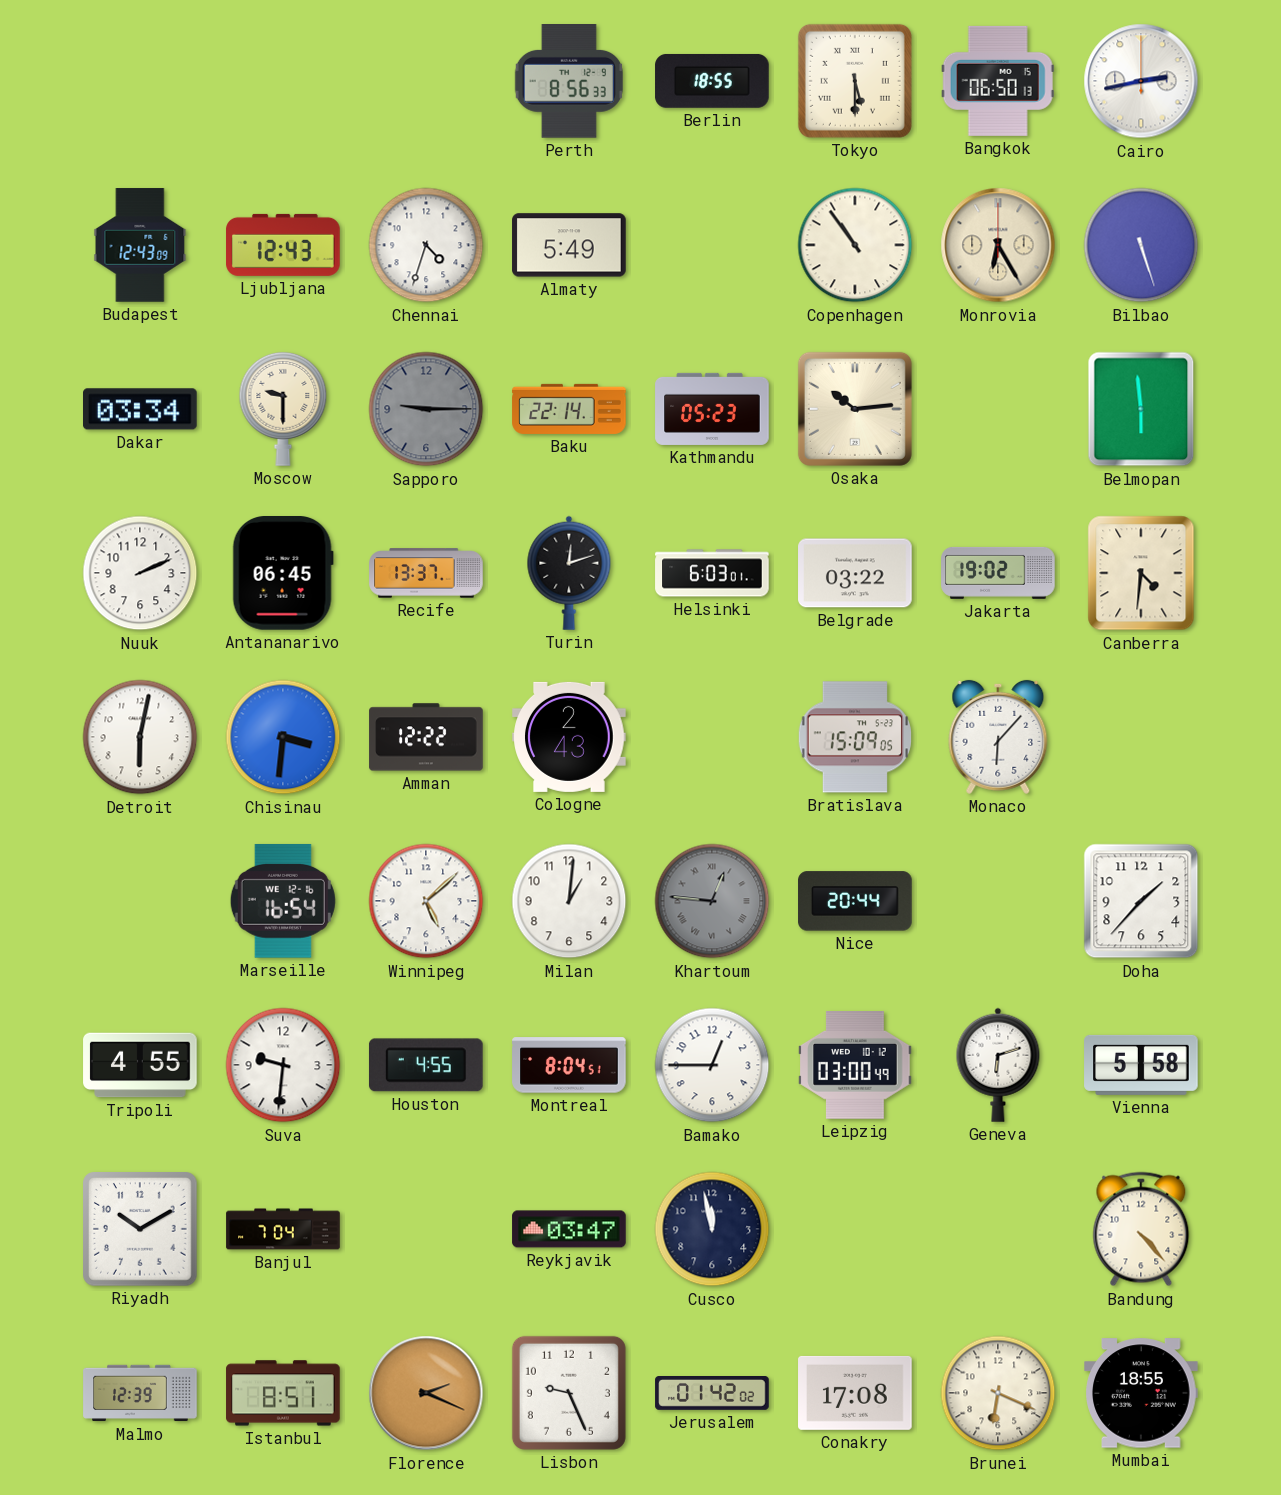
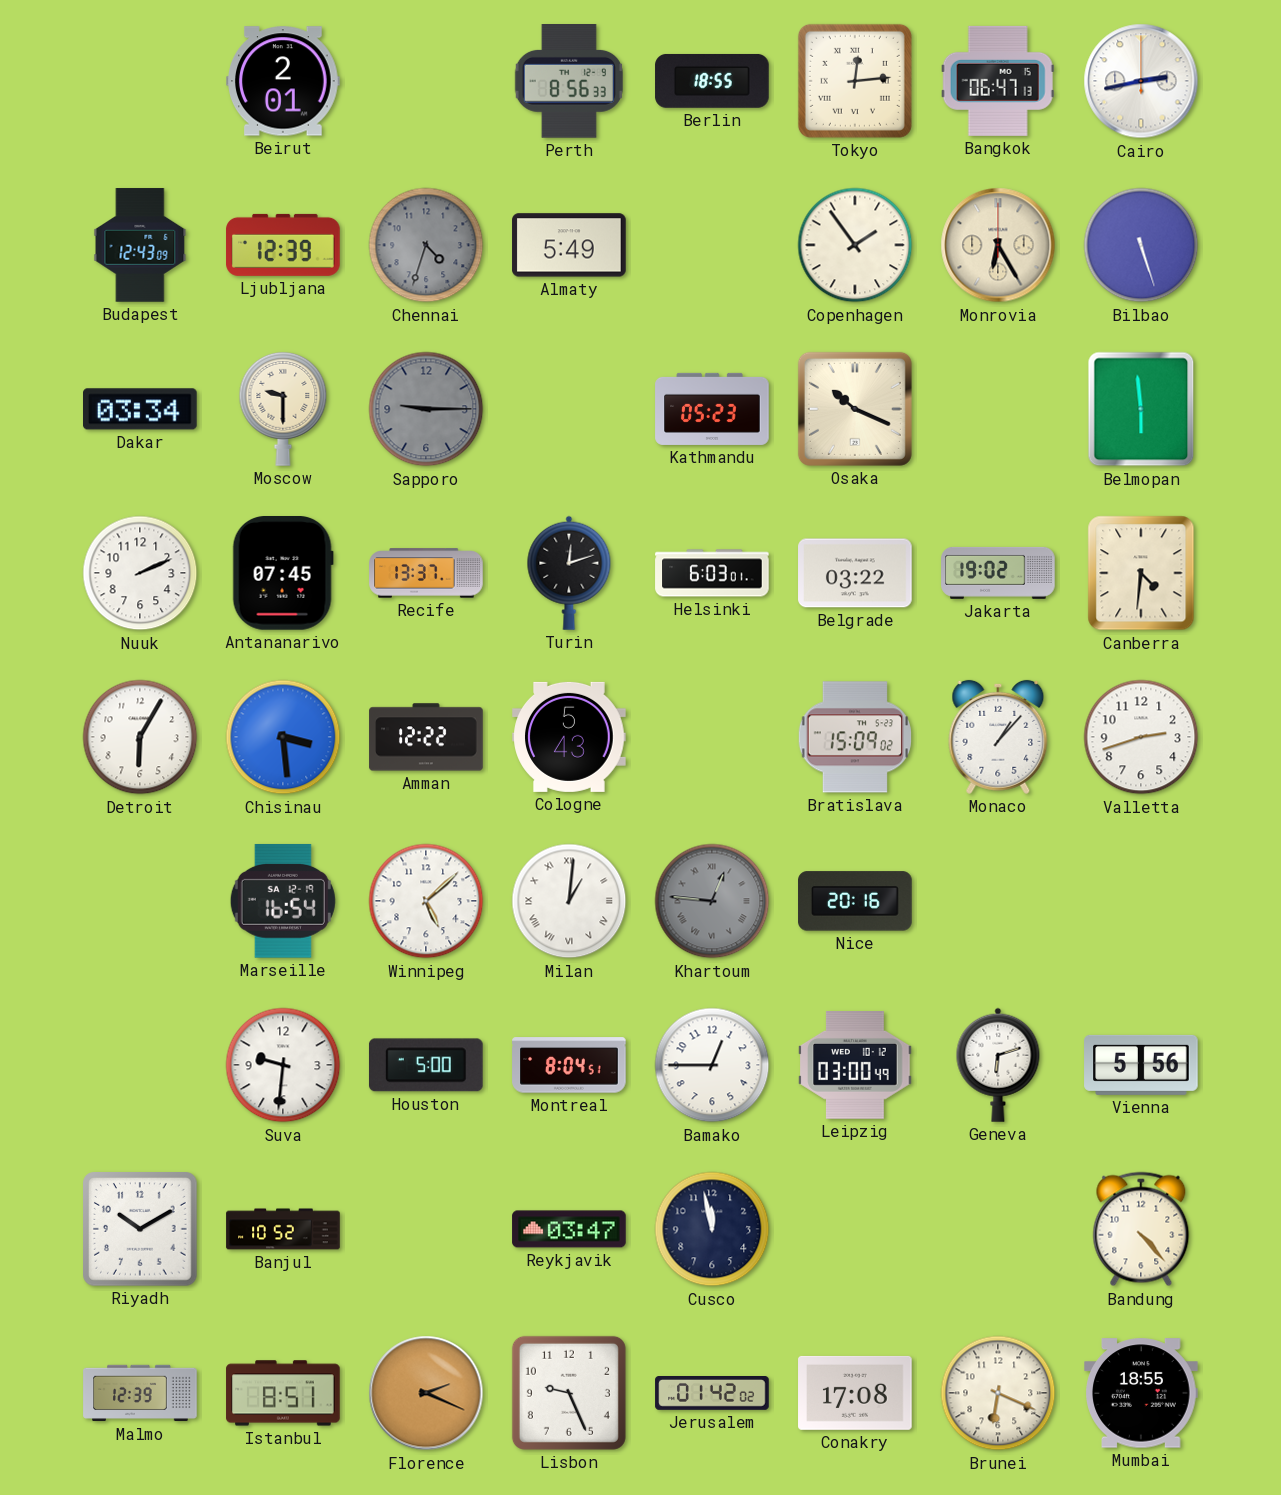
Beirut: none -> 2:01 (283, 81)
Tokyo: 5:30 -> 12:14 (855, 81)
Bangkok: 06:50 -> 06:47 (998, 81)
Ljubljana: 12:43 -> 12:39 (283, 245)
Chennai dial: white -> grey (426, 245)
Copenhagen: 10:54 -> 1:54 (855, 245)
Baku: 22:14 -> none (569, 409)
Osaka: 10:14 -> 10:19 (855, 409)
Antananarivo: 06:45 -> 07:45 (283, 574)
Detroit: 6:02 -> 6:05 (140, 737)
Chisinau: 3:31 -> 3:29 (283, 737)
Cologne: 2:43 -> 5:43 (569, 737)
Bratislava: 15:09:05 -> 15:09:02 (855, 737)
Monaco: 6:07 -> 1:07 (998, 737)
Valletta: none -> 2:42 (1141, 737)
Marseille date: WE 12-16 -> SA 12-19 (283, 901)
Milan numerals: Arabic -> Roman (569, 901)
Nice: 20:44 -> 20:16 (855, 901)
Doha: 1:37 -> none (1141, 901)
Tripoli: 4:55 -> none (140, 1065)
Houston: 4:55 -> 5:00 (426, 1065)
Vienna: 5:58 -> 5:56 (1141, 1065)
Banjul: 7:04 -> 10:52 (283, 1229)
